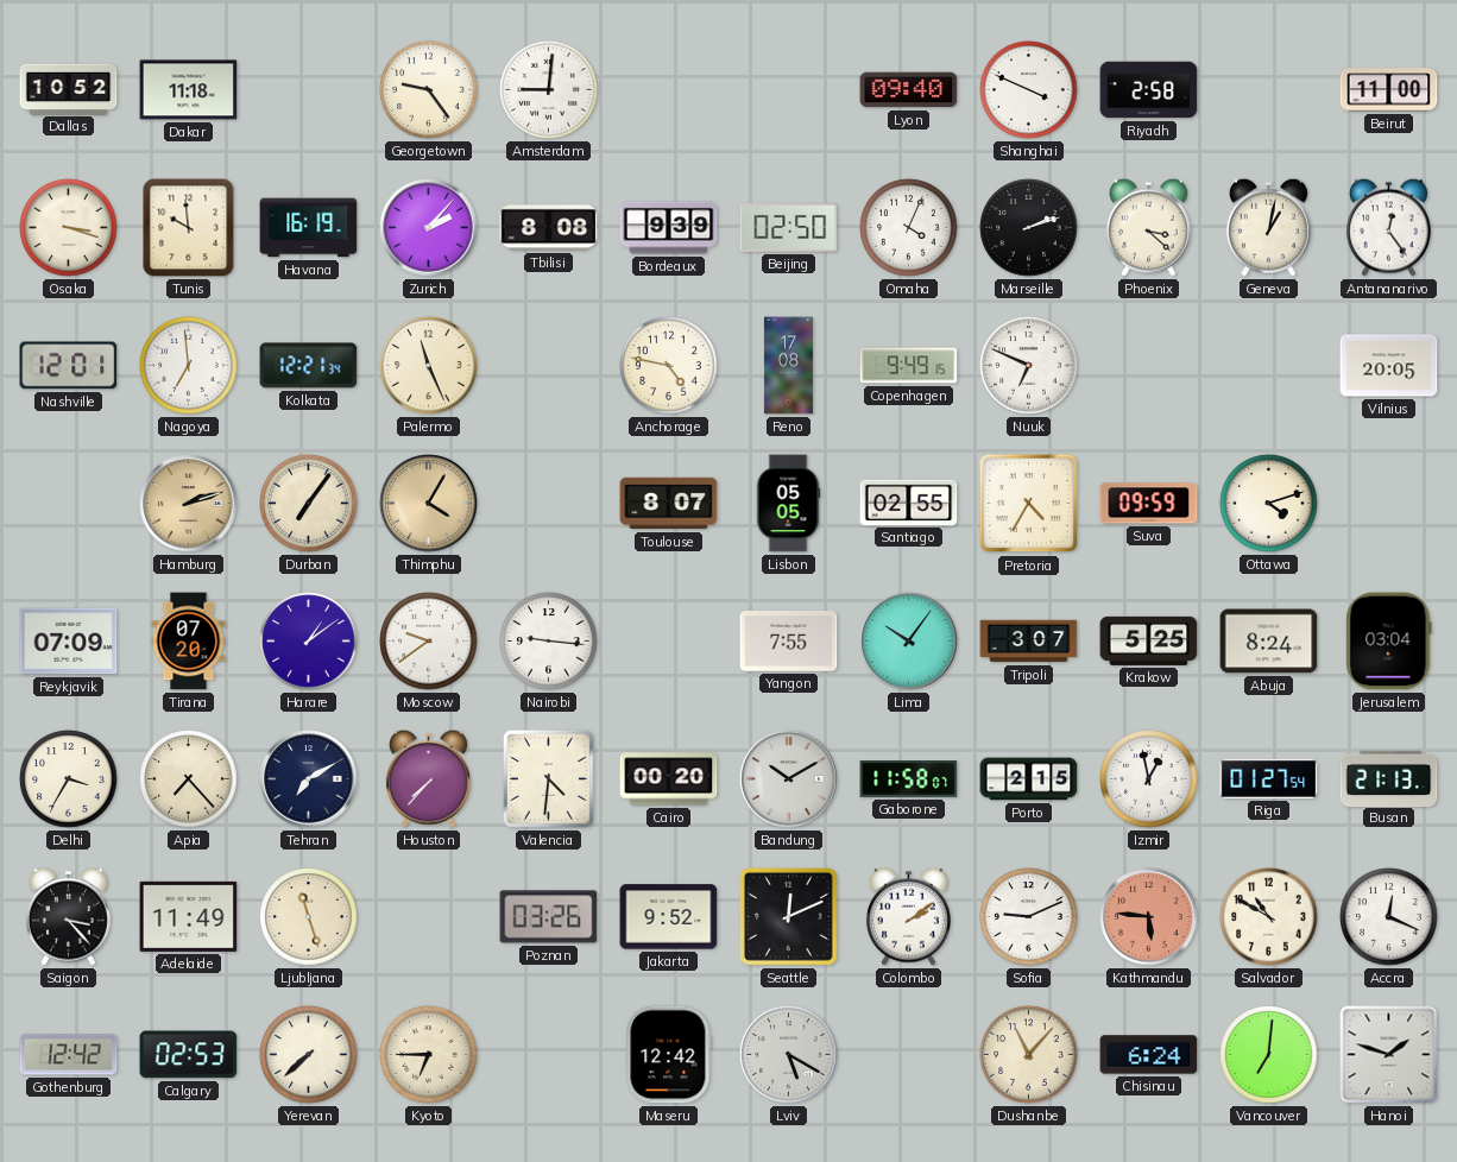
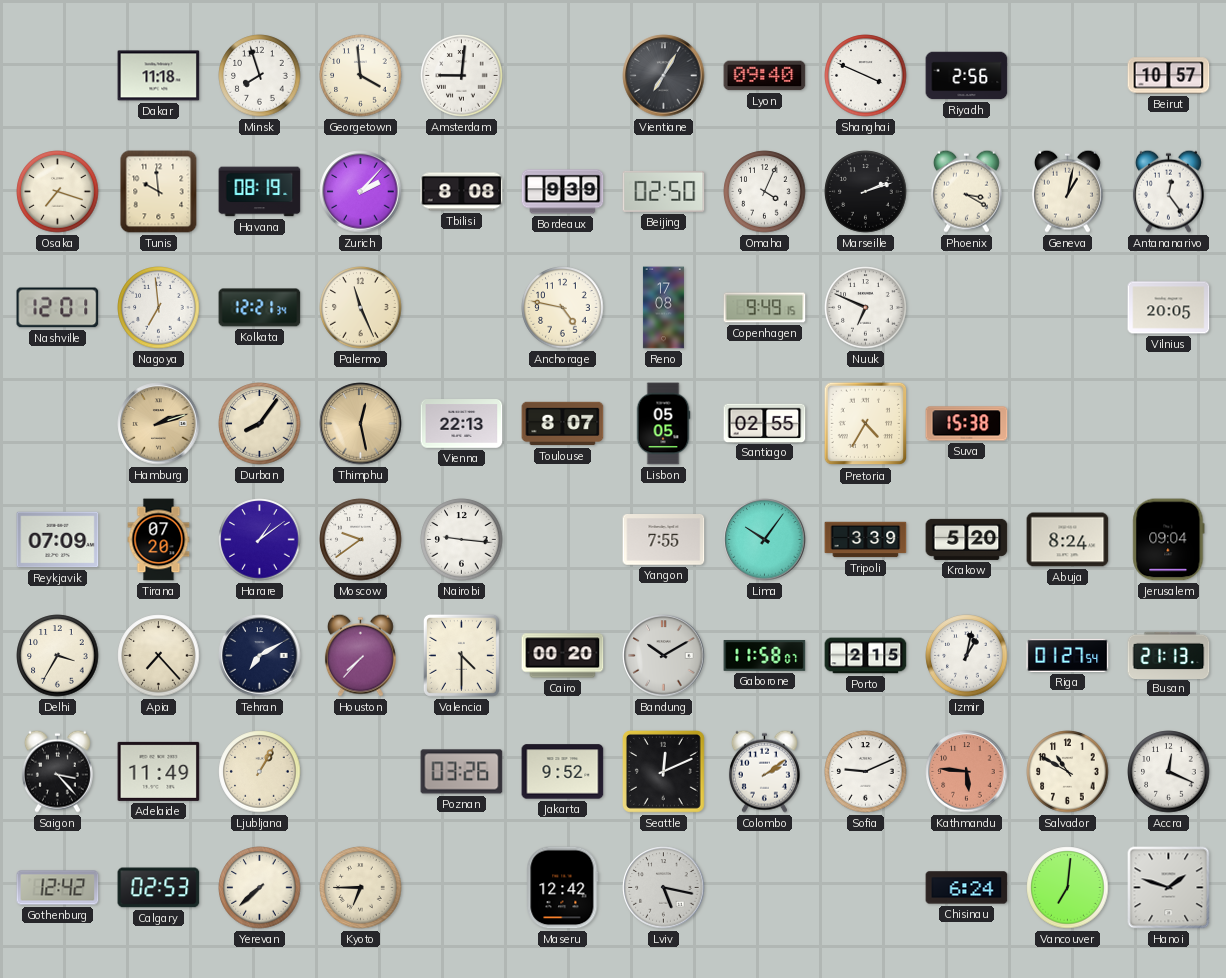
Dallas: 10:52 -> none (69, 89)
Minsk: none -> 7:57 (260, 76)
Georgetown: 9:24 -> 3:59 (361, 76)
Vientiane: none -> 7:05 (664, 76)
Riyadh: 2:58 -> 2:56 (967, 76)
Beirut: 11:00 -> 10:57 (1169, 76)
Osaka: 3:18 -> 7:18 (58, 192)
Havana: 16:19 -> 08:19 (260, 192)
Phoenix: 3:22 -> 3:20 (966, 191)
Durban: 7:06 -> 8:06 (260, 424)
Thimphu: 4:05 -> 12:28 (361, 424)
Vienna: none -> 22:13 (462, 424)
Suva: 09:59 -> 15:38 (967, 424)
Ottawa: 4:12 -> none (1269, 504)
Tripoli: 3:07 -> 3:39 (866, 540)
Krakow: 5:25 -> 5:20 (967, 539)
Jerusalem: 03:04 -> 09:04 (1169, 540)
Valencia: 4:31 -> 4:30 (461, 655)
Izmir: 12:58 -> 1:02 (967, 656)
Ljubljana: 11:27 -> 1:05 (260, 772)
Lviv: 5:20 -> 5:17 (664, 888)
Dushanbe: 11:07 -> none (1029, 1055)
